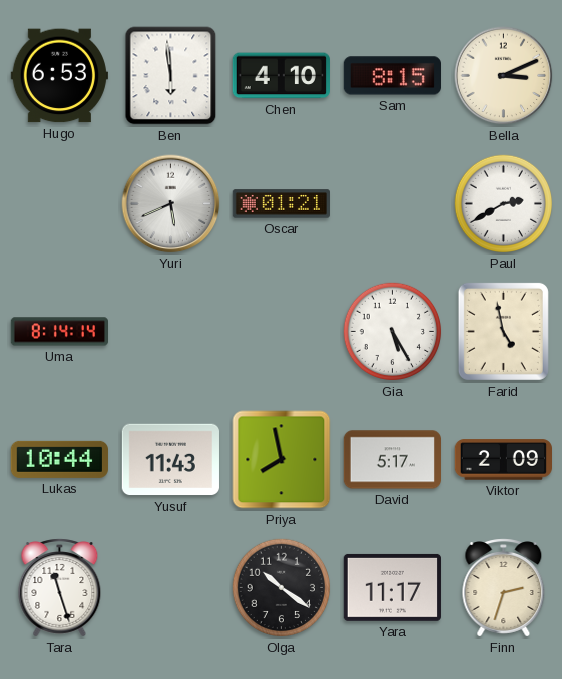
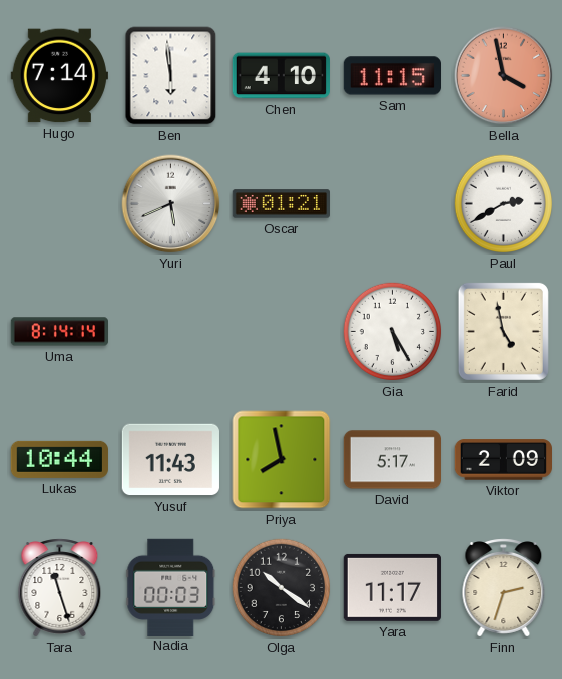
Hugo: 6:53 -> 7:14 (59, 76)
Sam: 8:15 -> 11:15 (392, 76)
Bella: 3:11 -> 3:58 (504, 76)
Bella dial: cream -> salmon (504, 76)
Nadia: none -> 00:03 (171, 587)
